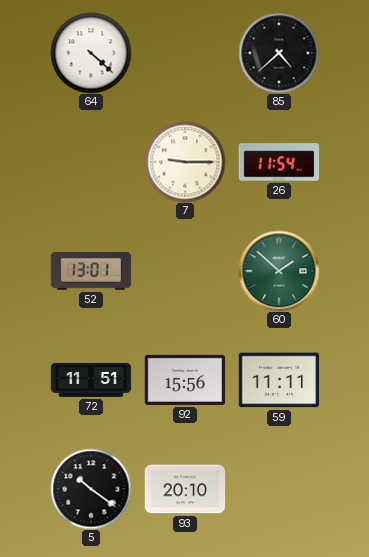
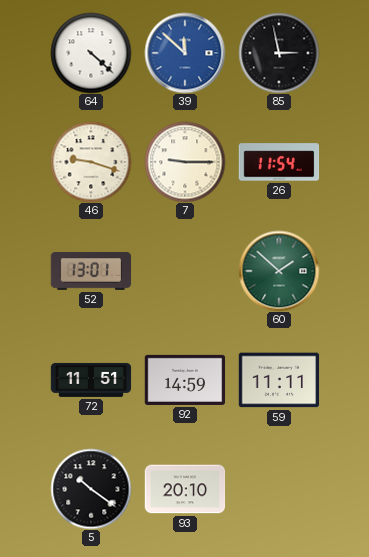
39: none -> 11:52 (185, 53)
85: 4:38 -> 2:58 (279, 53)
46: none -> 9:18 (91, 162)
92: 15:56 -> 14:59 (185, 380)
